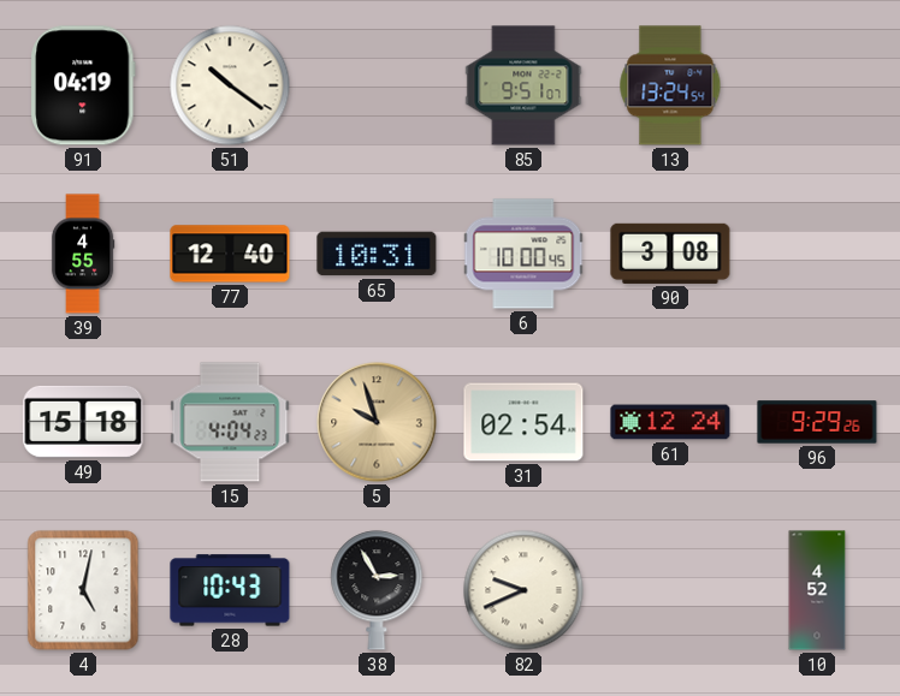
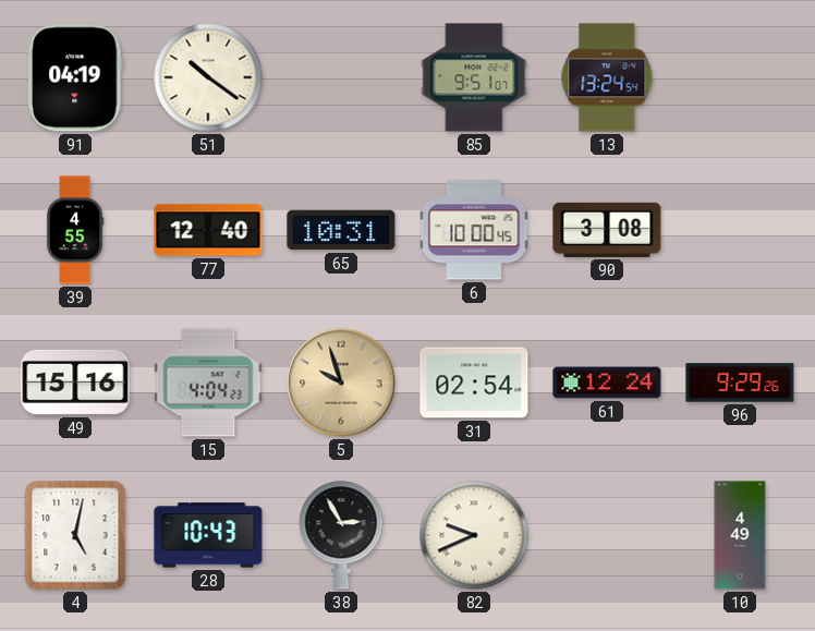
49: 15:18 -> 15:16 (75, 383)
10: 4:52 -> 4:49 (740, 535)
